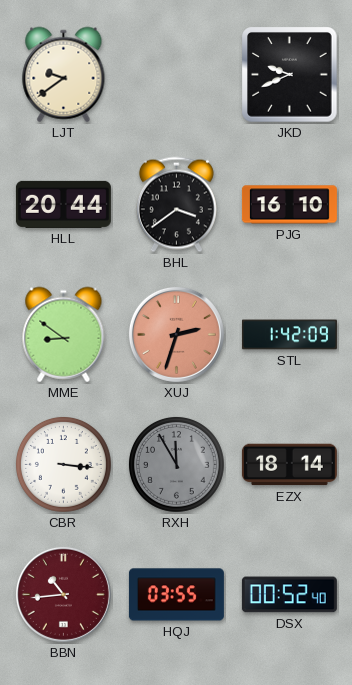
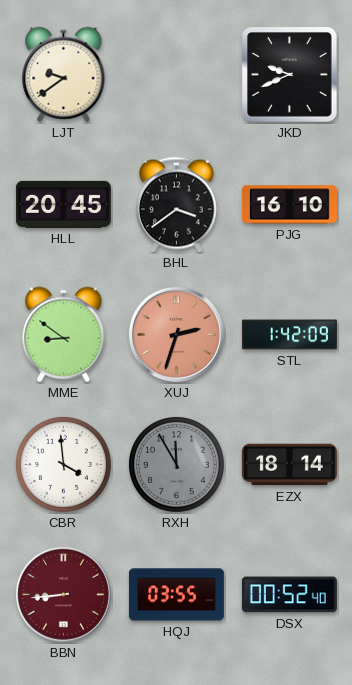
HLL: 20:44 -> 20:45 (63, 204)
CBR: 3:16 -> 3:59 (63, 464)
BBN: 10:44 -> 8:44 (63, 594)
